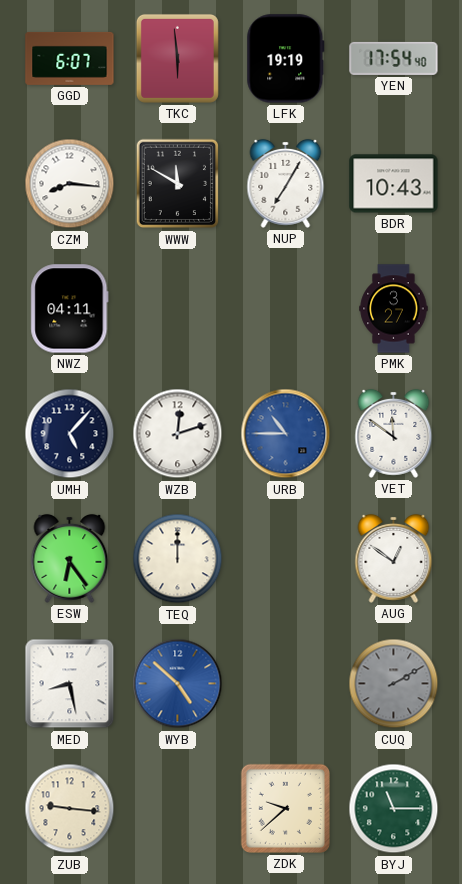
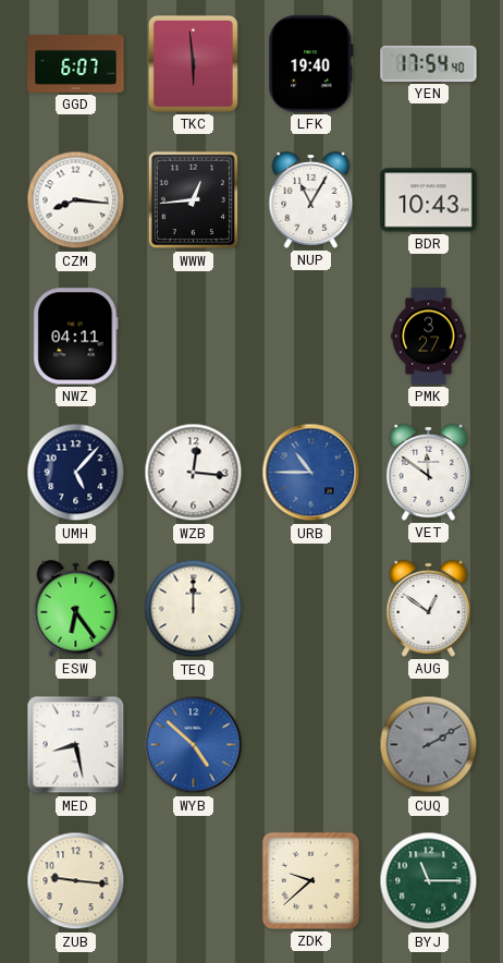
LFK: 19:19 -> 19:40 (311, 64)
WWW: 11:50 -> 12:44 (194, 200)
NUP: 7:05 -> 11:05 (311, 199)
WZB: 12:12 -> 12:16 (194, 473)
